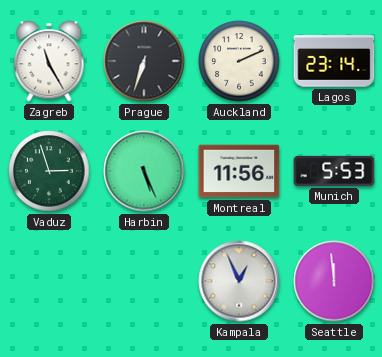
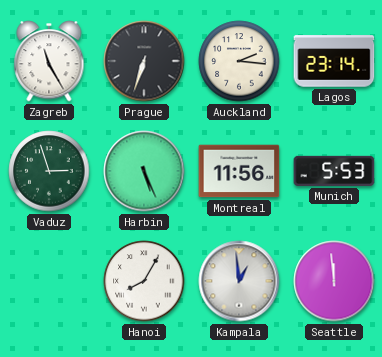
Auckland: 2:11 -> 2:16 (239, 61)
Hanoi: none -> 8:05 (144, 281)
Kampala: 12:56 -> 12:59 (239, 281)
